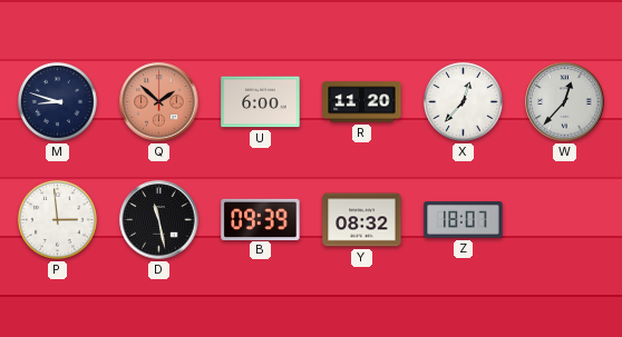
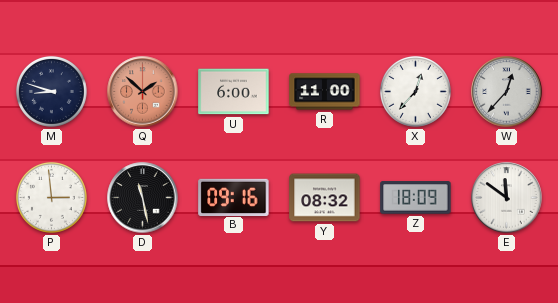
R: 11:20 -> 11:00 (325, 92)
B: 09:39 -> 09:16 (234, 197)
Z: 18:07 -> 18:09 (416, 198)
E: none -> 11:51 (507, 198)
